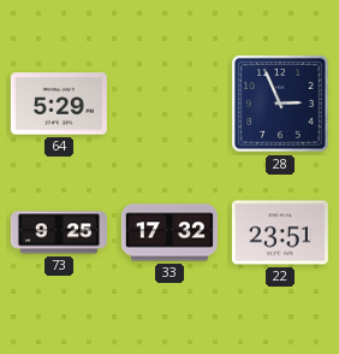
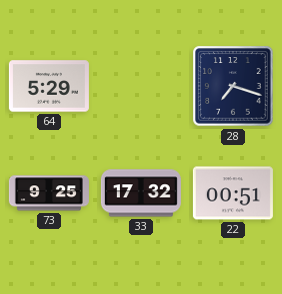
28: 2:56 -> 7:18 (233, 86)
22: 23:51 -> 00:51 (233, 193)
